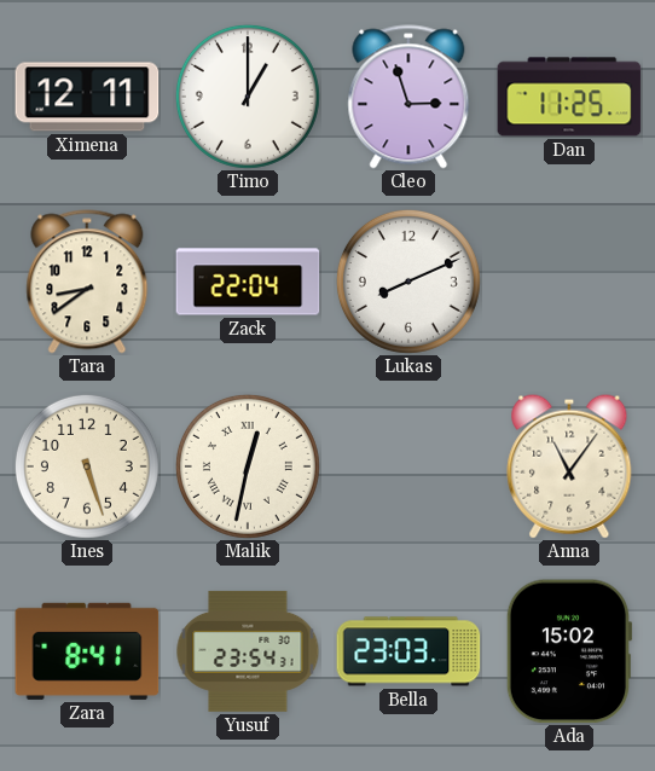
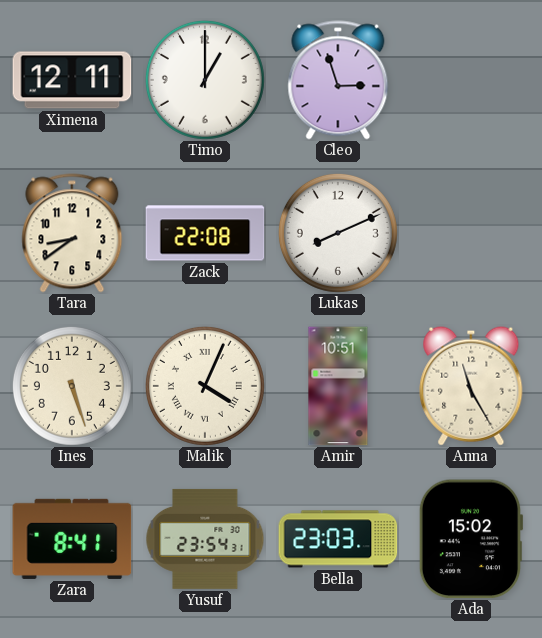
Dan: 11:25 -> none (569, 97)
Zack: 22:04 -> 22:08 (205, 233)
Malik: 12:32 -> 4:04 (205, 386)
Amir: none -> 10:51 (338, 386)
Anna: 11:06 -> 11:25 (471, 386)
